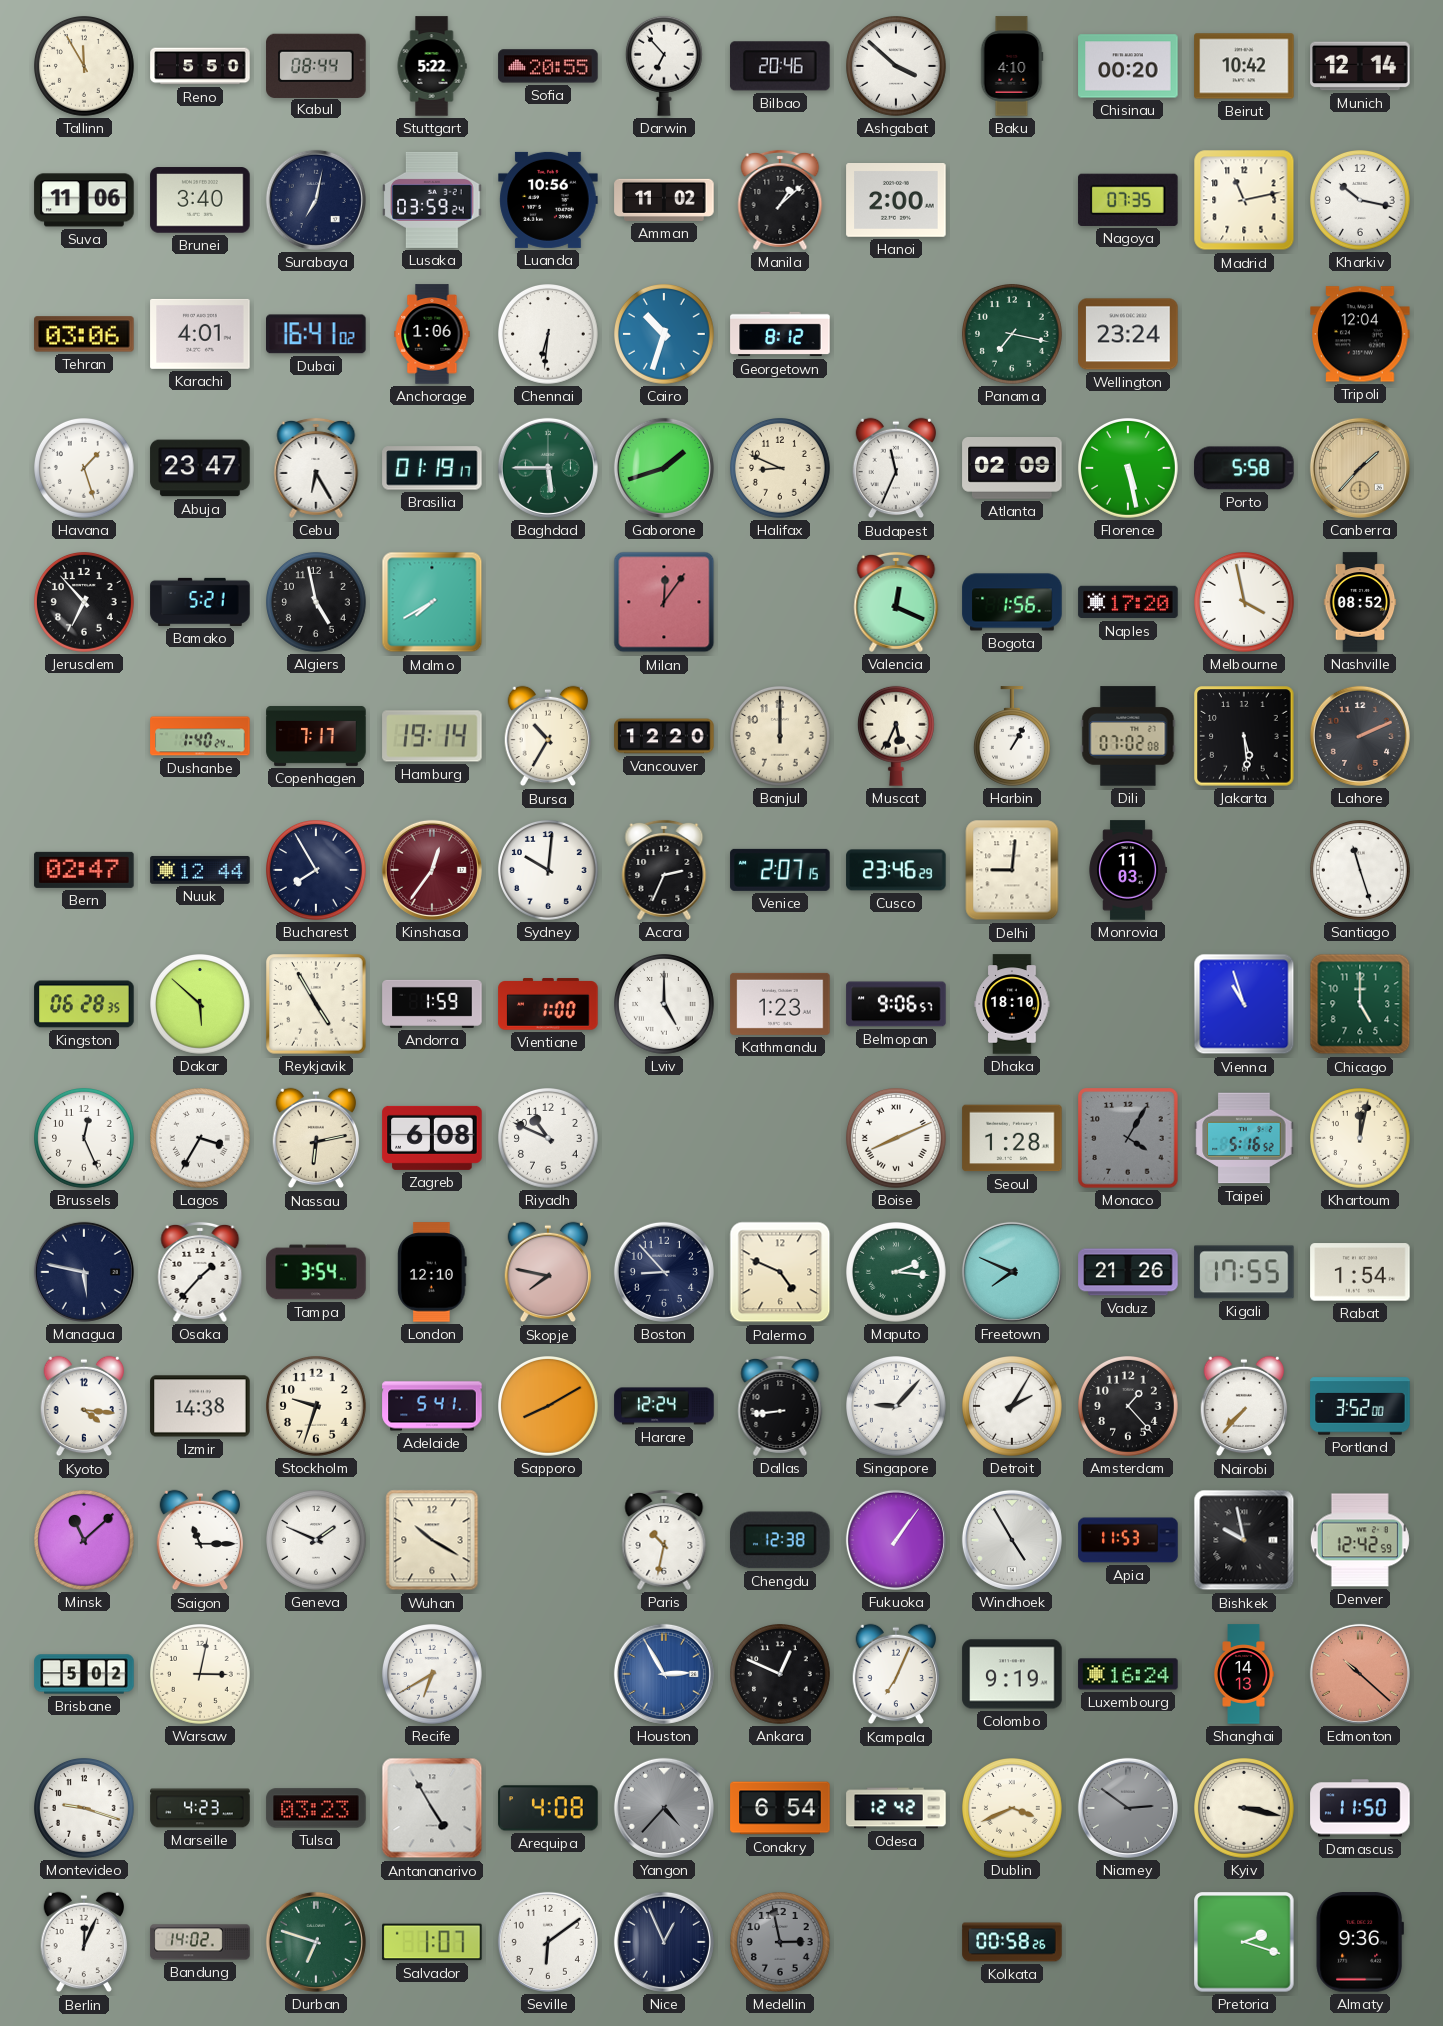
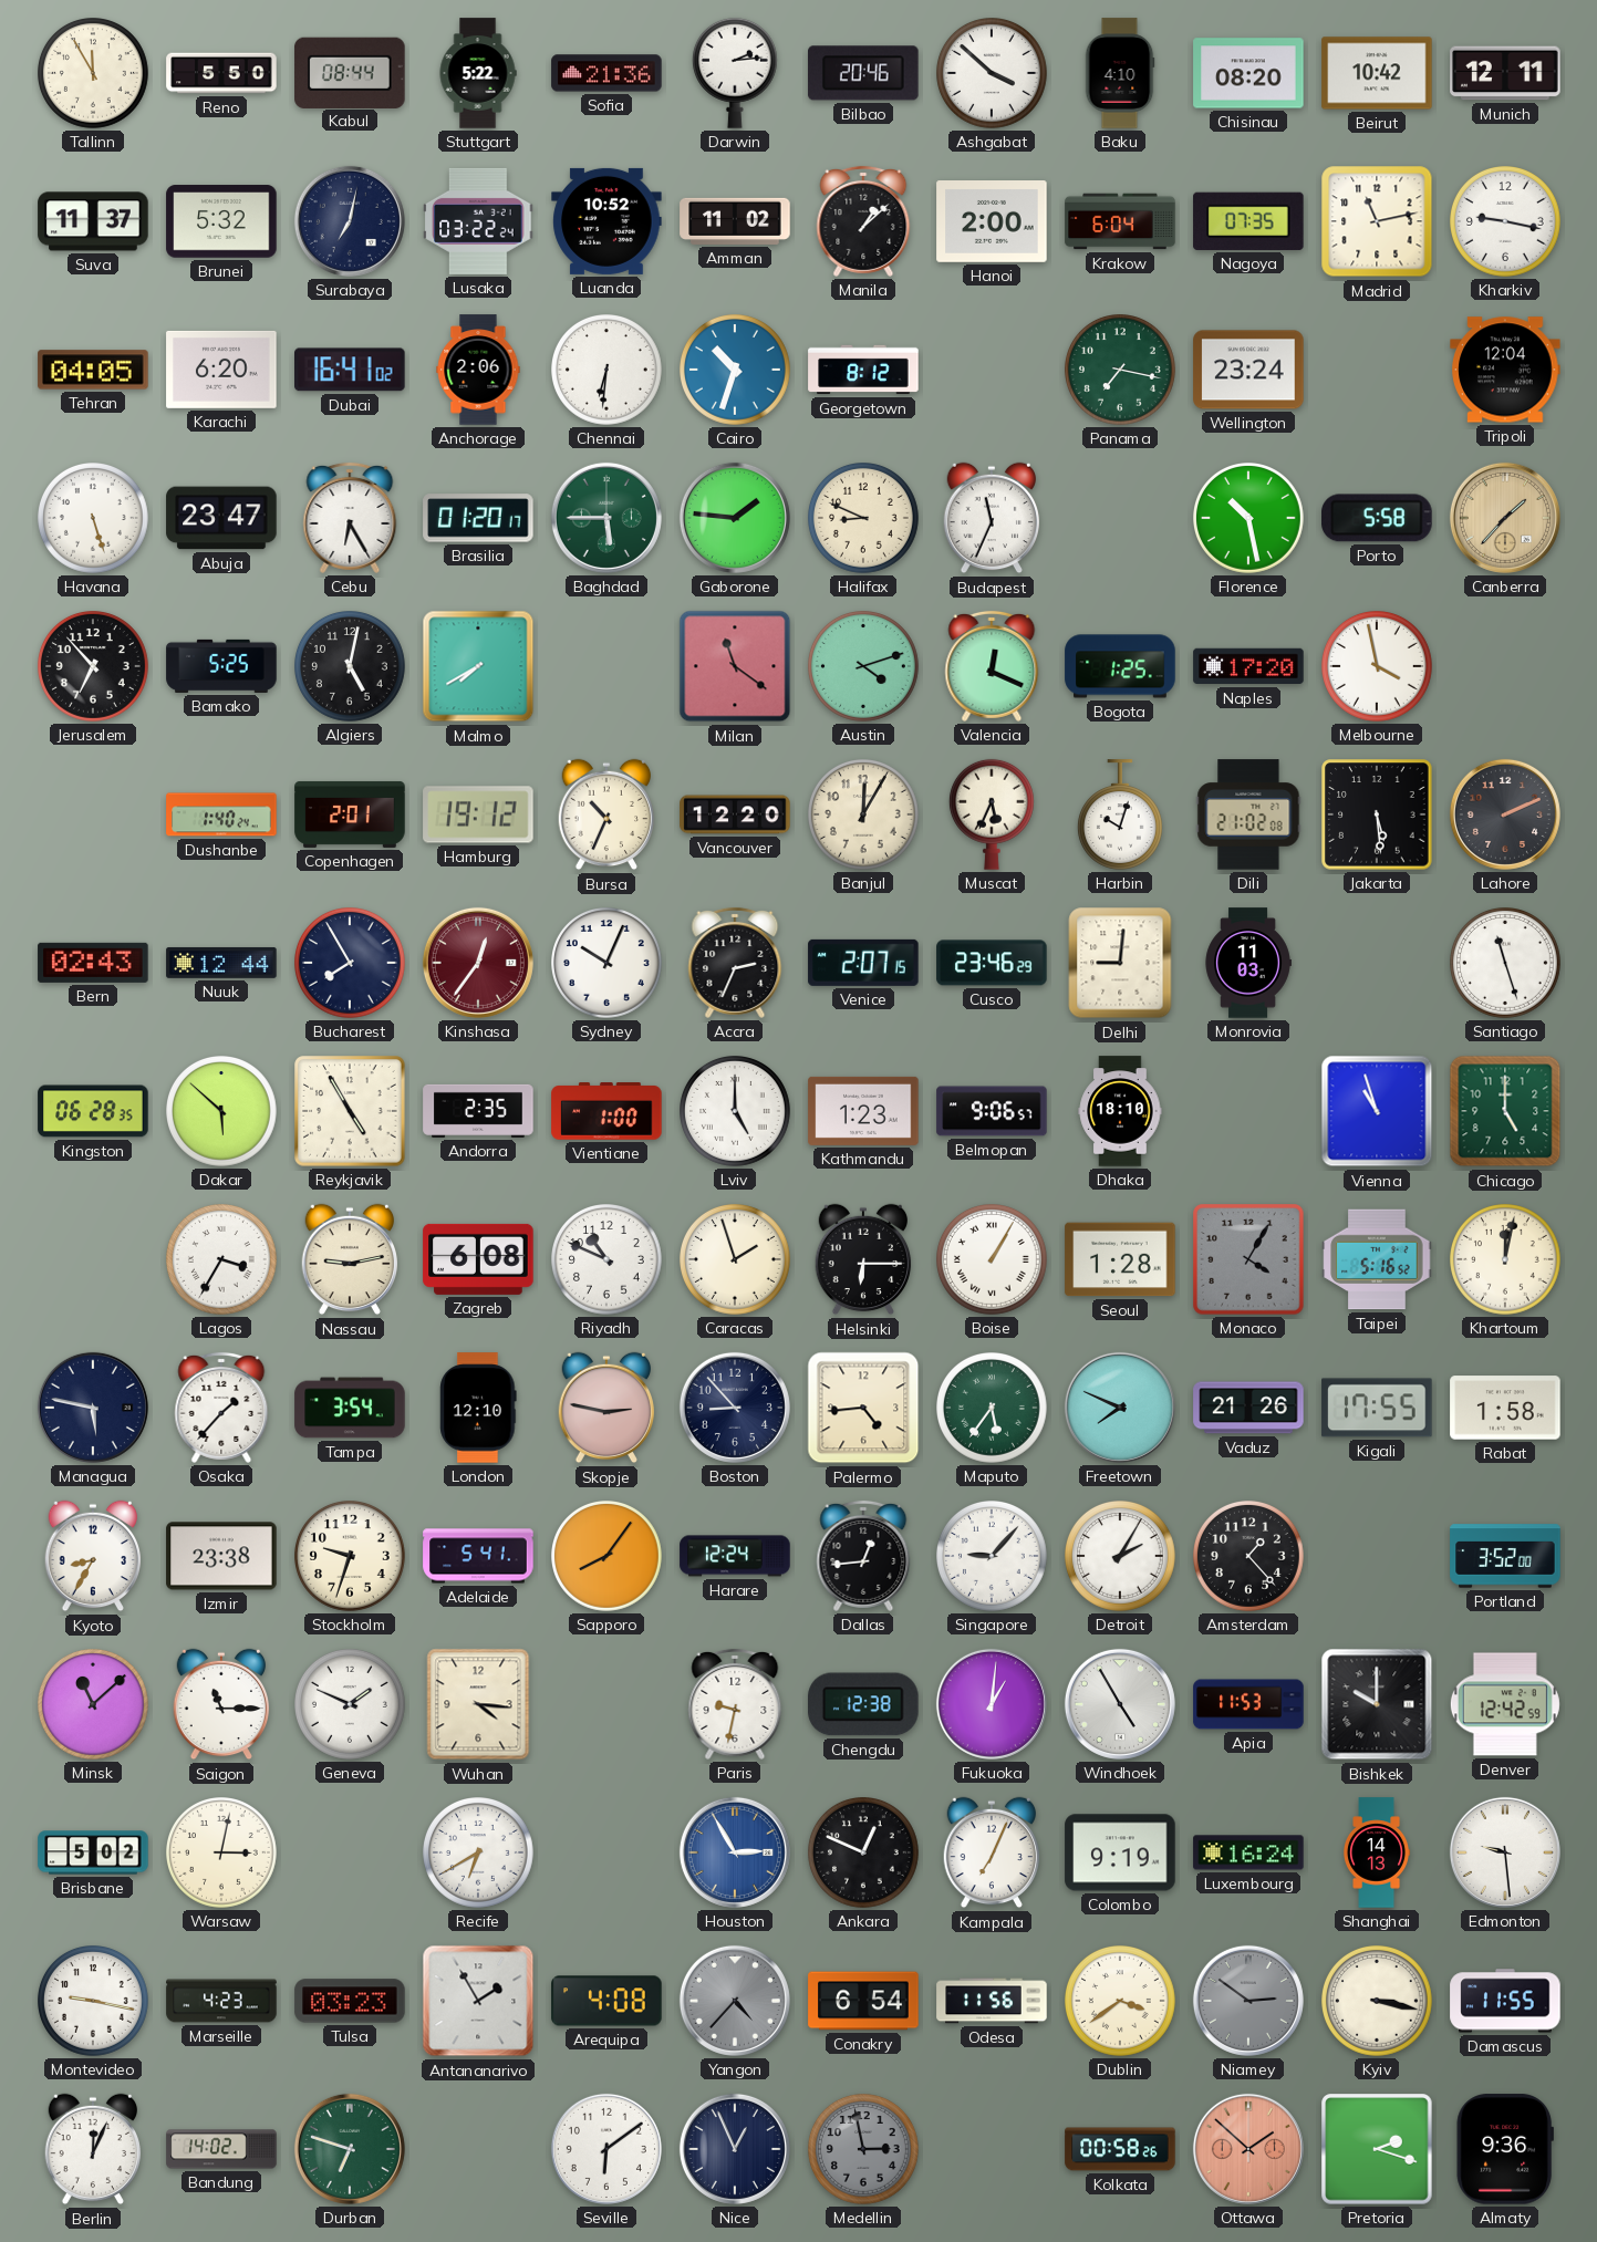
Sofia: 20:55 -> 21:36 (606, 73)
Darwin: 6:53 -> 2:14 (735, 73)
Chisinau: 00:20 -> 08:20 (1248, 73)
Munich: 12:14 -> 12:11 (1505, 73)
Suva: 11:06 -> 11:37 (93, 221)
Brunei: 3:40 -> 5:32 (221, 221)
Lusaka: 03:59 -> 03:22 (478, 221)
Luanda: 10:56 -> 10:52 (606, 221)
Krakow: none -> 6:04 (1120, 221)
Kharkiv: 10:17 -> 9:17 (1506, 222)
Tehran: 03:06 -> 04:05 (93, 370)
Karachi: 4:01 -> 6:20 (221, 370)
Anchorage: 1:06 -> 2:06 (478, 370)
Havana: 1:27 -> 5:27 (94, 519)
Brasilia: 01:19 -> 01:20 (478, 518)
Gaborone: 1:42 -> 1:46 (735, 518)
Atlanta: 02:09 -> none (1012, 469)
Florence: 5:28 -> 10:28 (1249, 519)
Bamako: 5:21 -> 5:25 (221, 666)
Algiers: 4:58 -> 5:02 (351, 667)
Milan: 12:06 -> 11:21 (735, 666)
Austin: none -> 4:12 (864, 667)
Bogota: 1:56 -> 1:25 (1120, 666)
Nashville: 08:52 -> none (1360, 602)
Copenhagen: 7:17 -> 2:01 (350, 814)
Hamburg: 19:14 -> 19:12 (478, 814)
Bursa: 10:35 -> 10:34 (606, 814)
Banjul: 12:00 -> 12:05 (864, 816)
Harbin: 1:05 -> 10:03 (1120, 814)
Dili: 07:02 -> 21:02 (1248, 814)
Bern: 02:47 -> 02:43 (93, 963)
Sydney: 10:01 -> 10:04 (608, 964)
Andorra: 1:59 -> 2:35 (478, 1111)
Brussels: 12:26 -> none (85, 1139)
Nassau: 6:13 -> 9:13 (350, 1259)
Caracas: none -> 1:57 (736, 1260)
Helsinki: none -> 6:15 (863, 1259)
Boise: 8:11 -> 1:05 (993, 1260)
Skopje: 7:47 -> 2:47 (606, 1408)
Palermo: 4:49 -> 4:44 (863, 1408)
Maputo: 2:16 -> 5:36 (993, 1409)
Rabat: 1:54 -> 1:58 (1505, 1408)
Kyoto: 4:16 -> 8:35 (93, 1556)
Izmir: 14:38 -> 23:38 (221, 1556)
Sapporo: 8:10 -> 8:06 (608, 1557)
Dallas: 8:44 -> 12:44 (863, 1556)
Nairobi: 7:37 -> none (1244, 1406)
Wuhan: 10:20 -> 4:16 (478, 1704)
Paris: 10:32 -> 9:32 (735, 1704)
Fukuoka: 1:06 -> 1:01 (992, 1704)
Bishkek: 9:58 -> 10:00 (1377, 1704)
Edmonton: 10:22 -> 9:29 (1505, 1852)
Edmonton dial: salmon -> white (1505, 1852)
Montevideo: 9:18 -> 9:17 (94, 2002)
Antananarivo: 4:55 -> 1:55 (478, 2001)
Odesa: 12:42 -> 11:56 (992, 2001)
Dublin: 3:41 -> 3:39 (1121, 2002)
Damascus: 11:50 -> 11:55 (1505, 2001)
Salvador: 1:07 -> none (432, 1942)
Ottawa: none -> 1:52 (1248, 2149)
